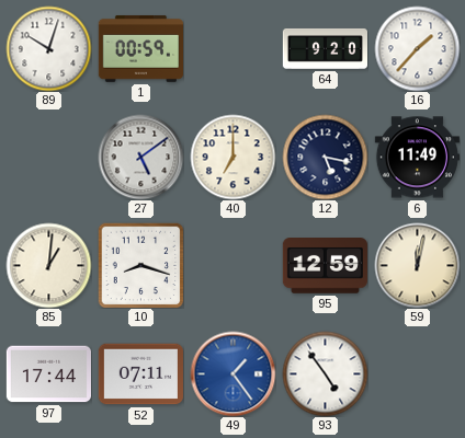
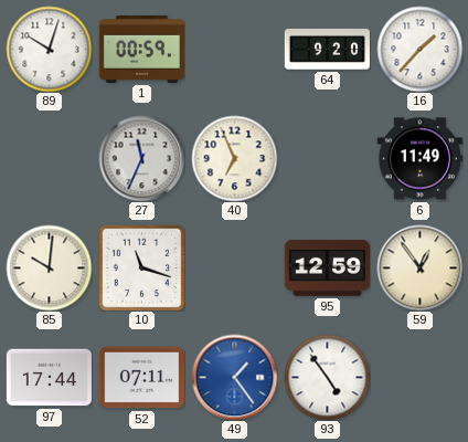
27: 5:09 -> 11:34 (141, 158)
40: 7:00 -> 6:56 (234, 158)
12: 5:17 -> none (325, 157)
85: 1:01 -> 10:01 (49, 267)
10: 8:18 -> 11:18 (141, 267)
59: 12:02 -> 12:54 (419, 267)
